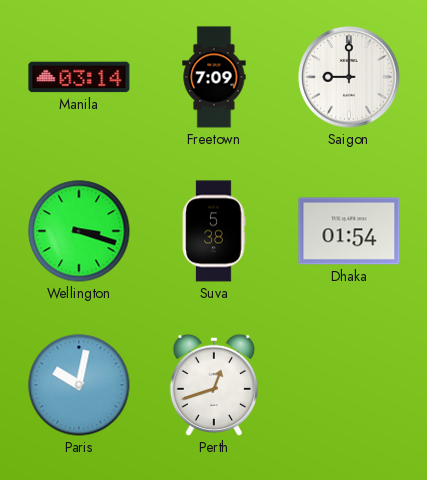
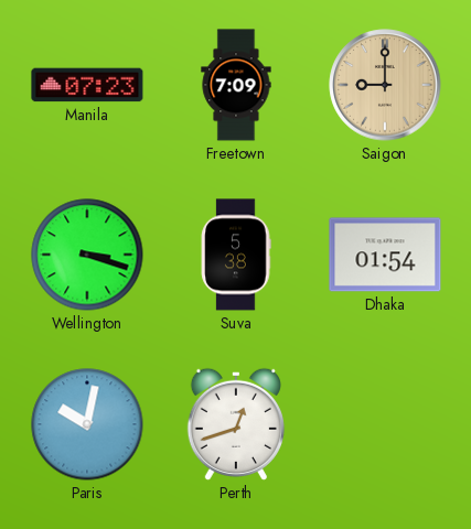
Manila: 03:14 -> 07:23 (87, 85)
Saigon dial: white -> champagne (385, 85)
